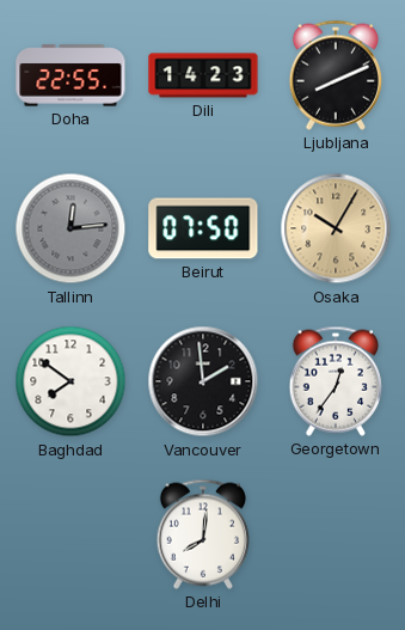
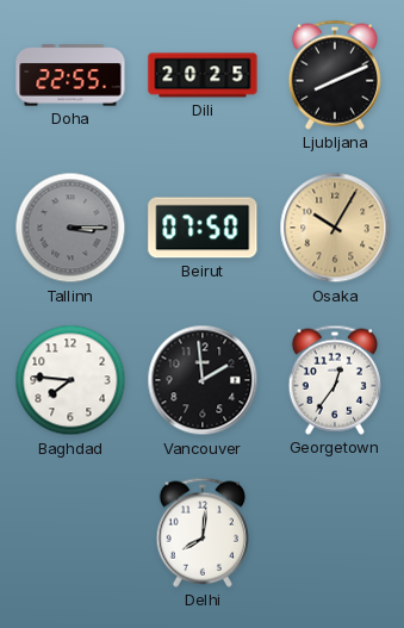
Dili: 14:23 -> 20:25 (203, 75)
Tallinn: 12:14 -> 3:15 (70, 228)
Baghdad: 7:51 -> 7:46 (70, 380)
